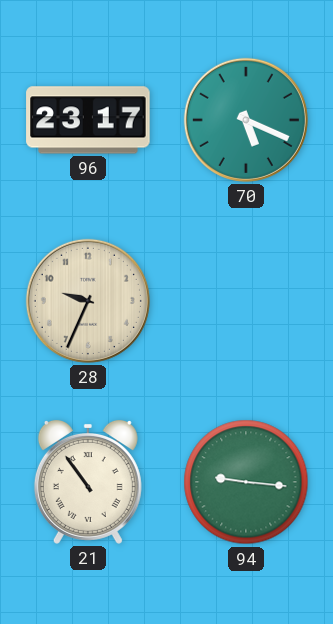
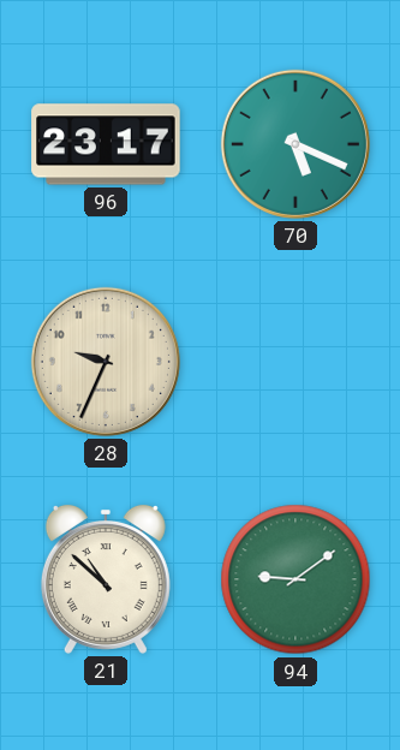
21: 10:54 -> 10:52 (106, 579)
94: 9:16 -> 9:09 (295, 579)
